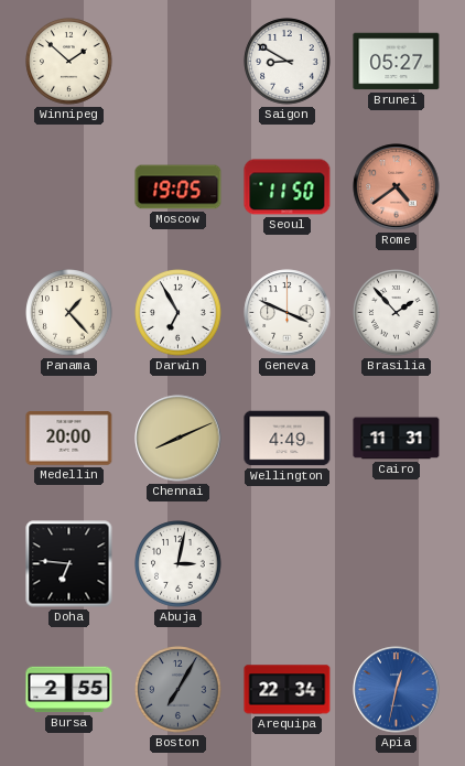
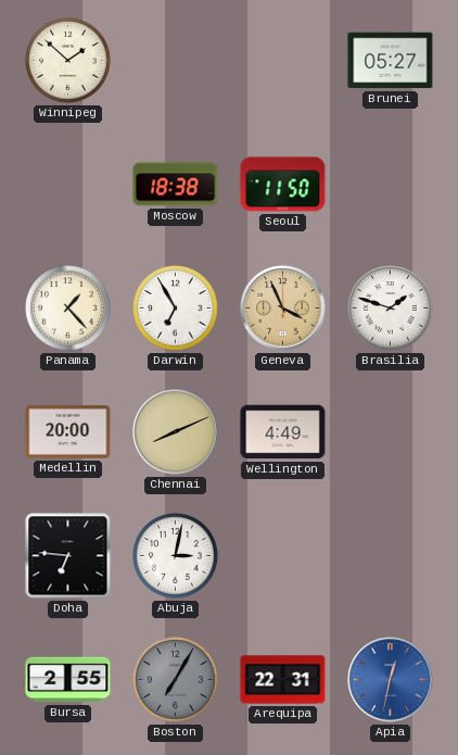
Saigon: 8:50 -> none (288, 62)
Moscow: 19:05 -> 18:38 (176, 185)
Rome: 4:39 -> none (397, 187)
Geneva: 3:49 -> 3:56 (283, 309)
Geneva dial: white -> champagne (283, 309)
Brasilia: 1:53 -> 1:48 (391, 309)
Cairo: 11:31 -> none (397, 439)
Arequipa: 22:34 -> 22:31 (283, 680)
